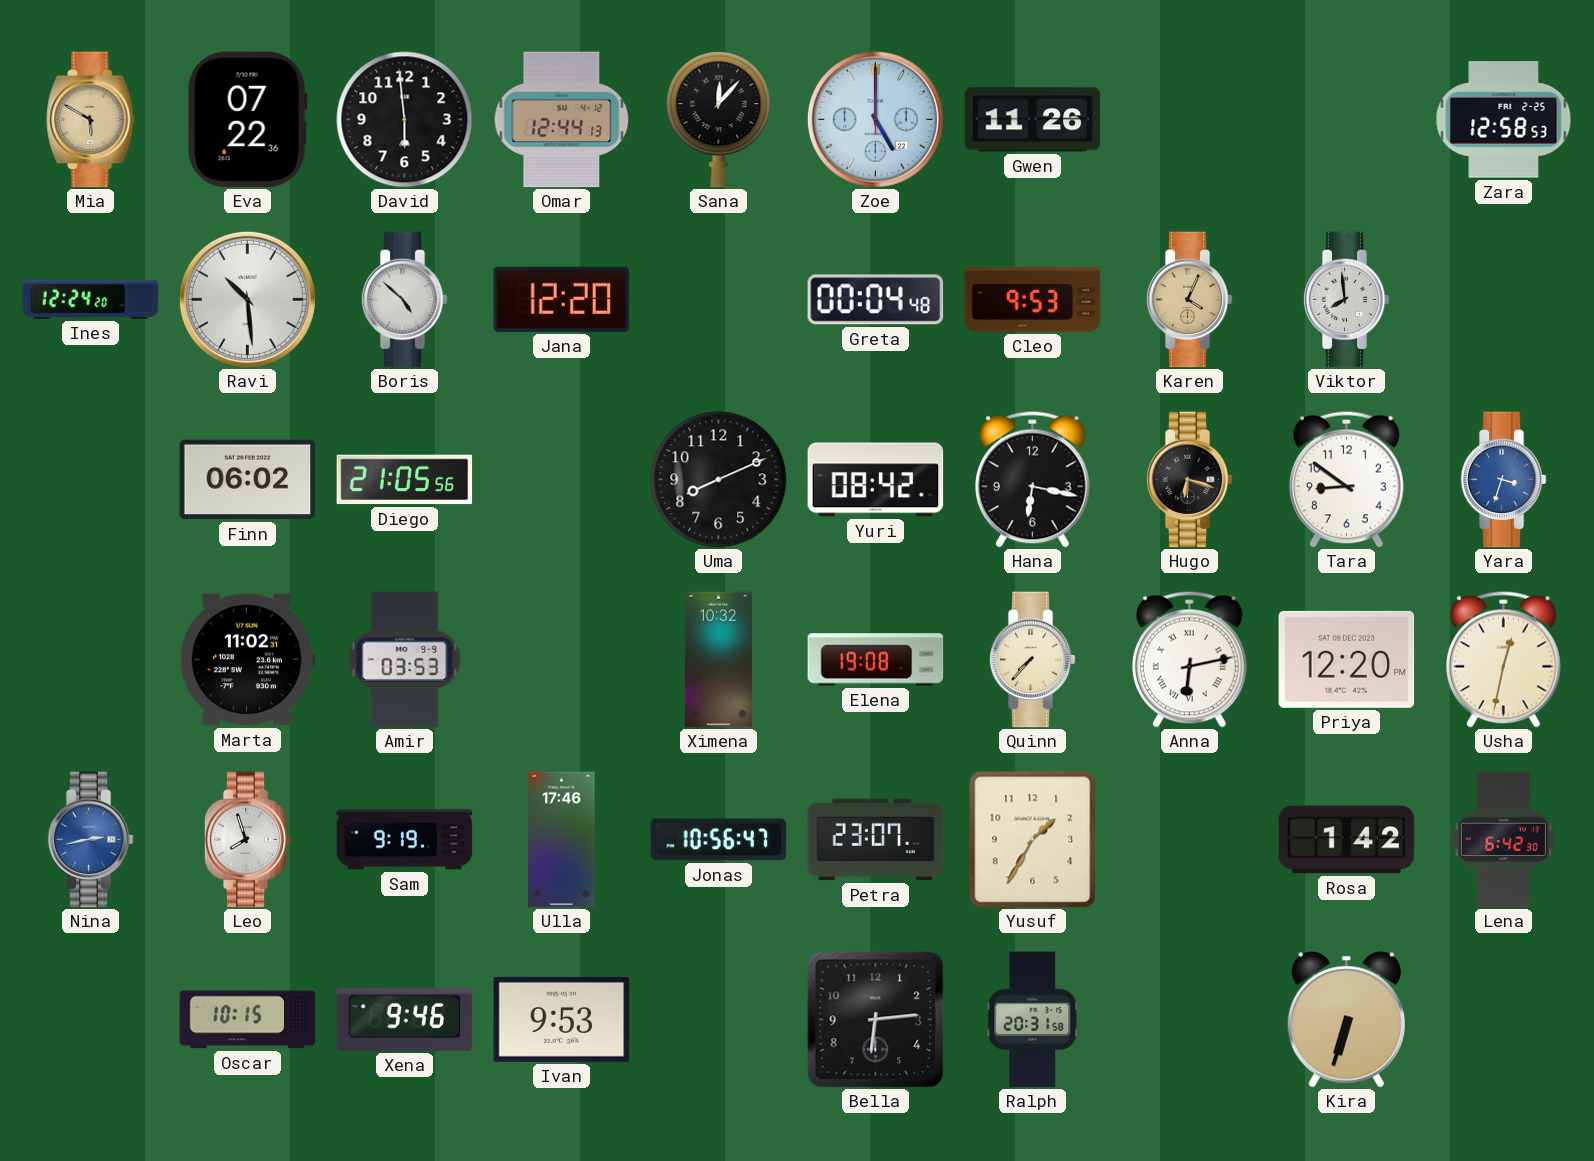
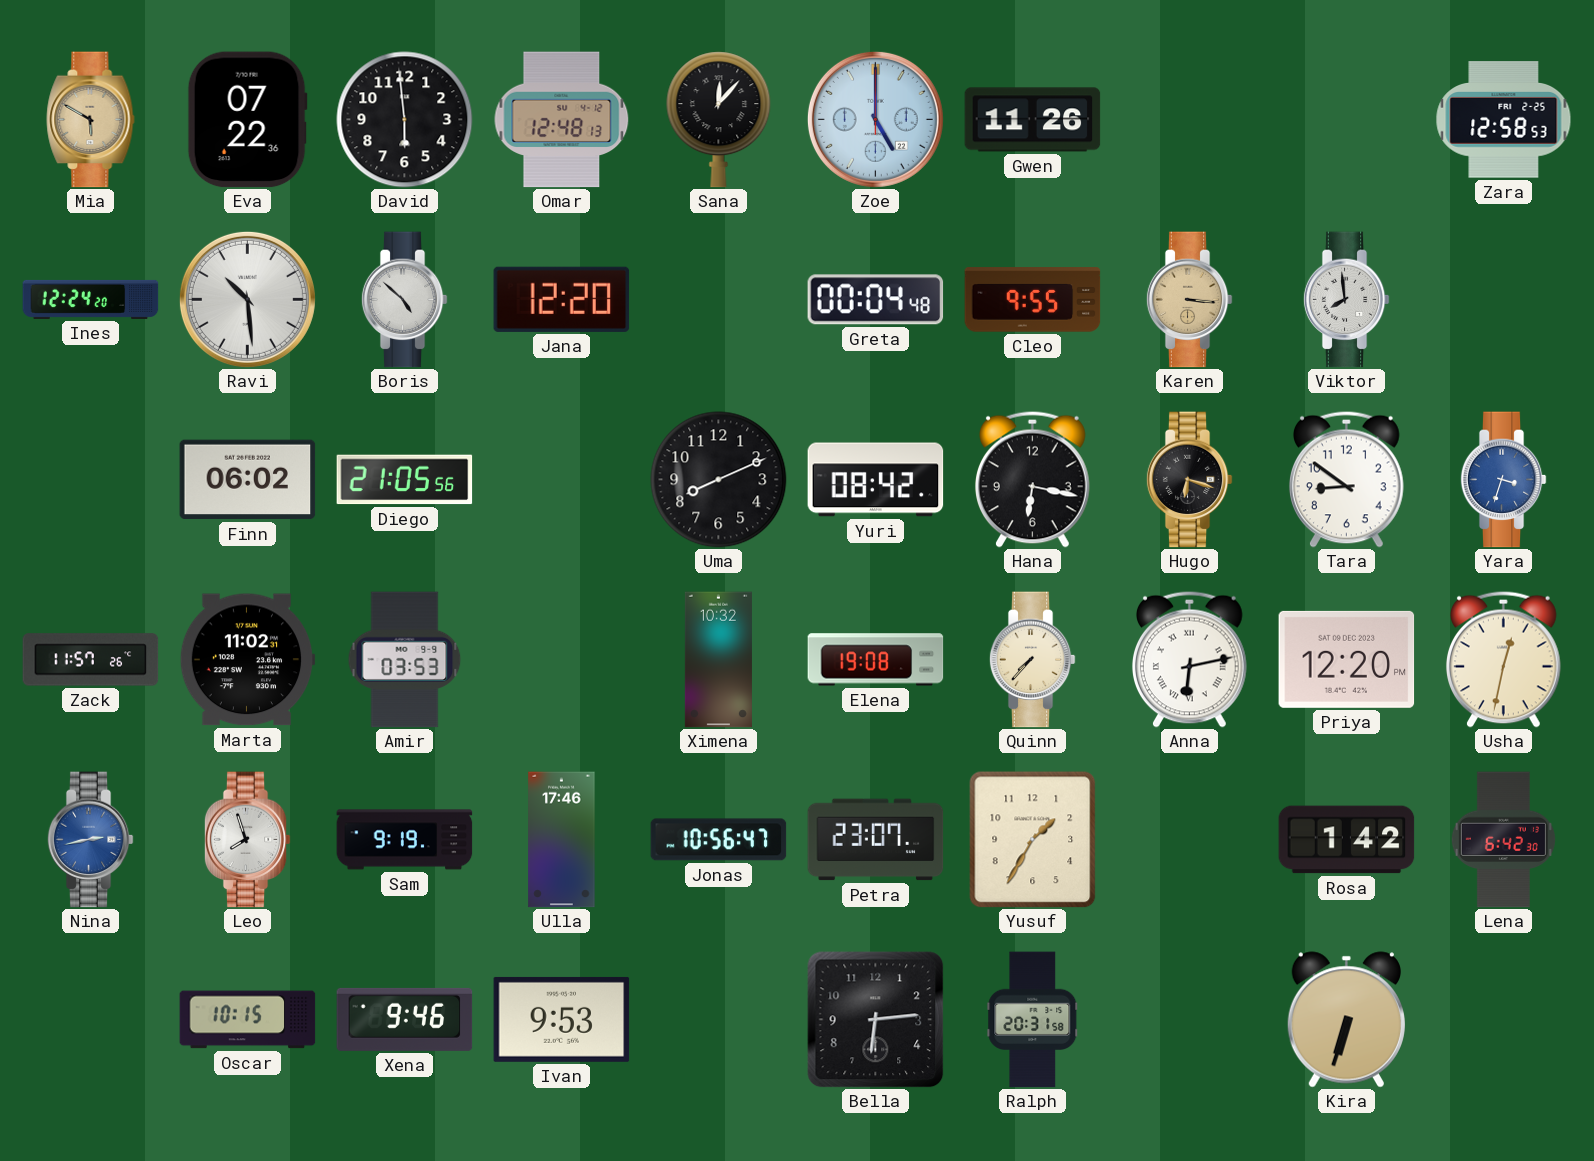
Omar: 12:44 -> 12:48 (562, 120)
Cleo: 9:53 -> 9:55 (1033, 300)
Karen: 4:04 -> 3:16 (1189, 300)
Zack: none -> 11:57 (91, 660)
